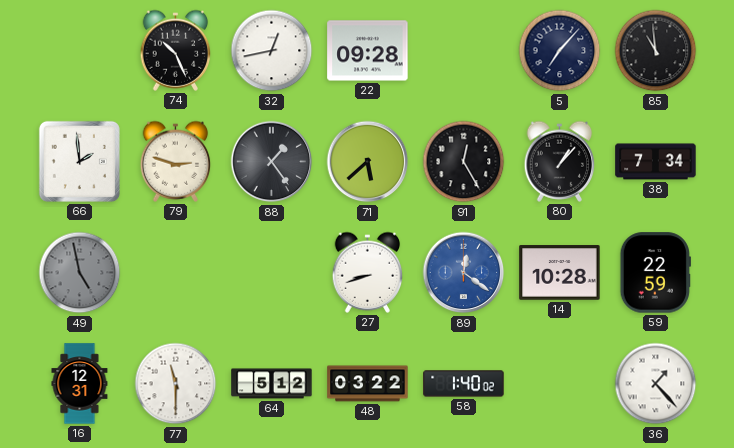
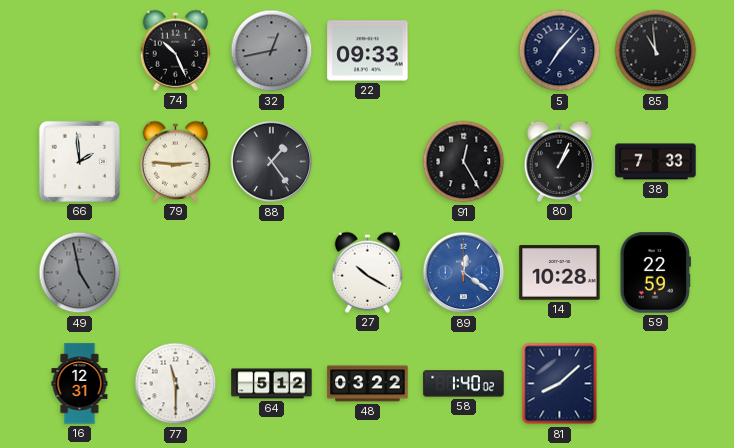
32 dial: white -> grey (272, 51)
22: 09:28 -> 09:33 (368, 51)
79: 2:48 -> 2:46 (176, 161)
71: 5:38 -> none (368, 162)
80: 1:07 -> 1:04 (560, 161)
38: 7:34 -> 7:33 (656, 162)
27: 8:42 -> 10:20 (368, 272)
81: none -> 8:08 (560, 384)
36: 1:23 -> none (656, 384)
